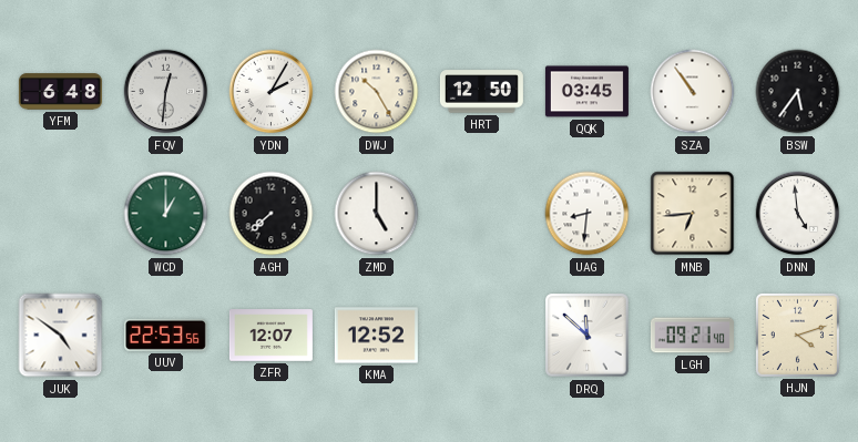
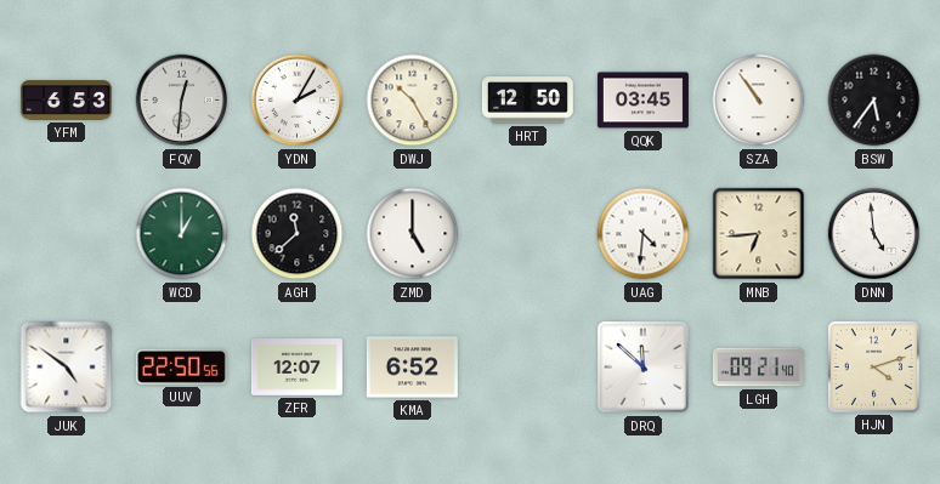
YFM: 6:48 -> 6:53 (66, 101)
AGH: 7:38 -> 11:38 (298, 234)
UAG: 8:31 -> 4:31 (644, 234)
UUV: 22:53 -> 22:50 (181, 366)
KMA: 12:52 -> 6:52 (412, 368)
